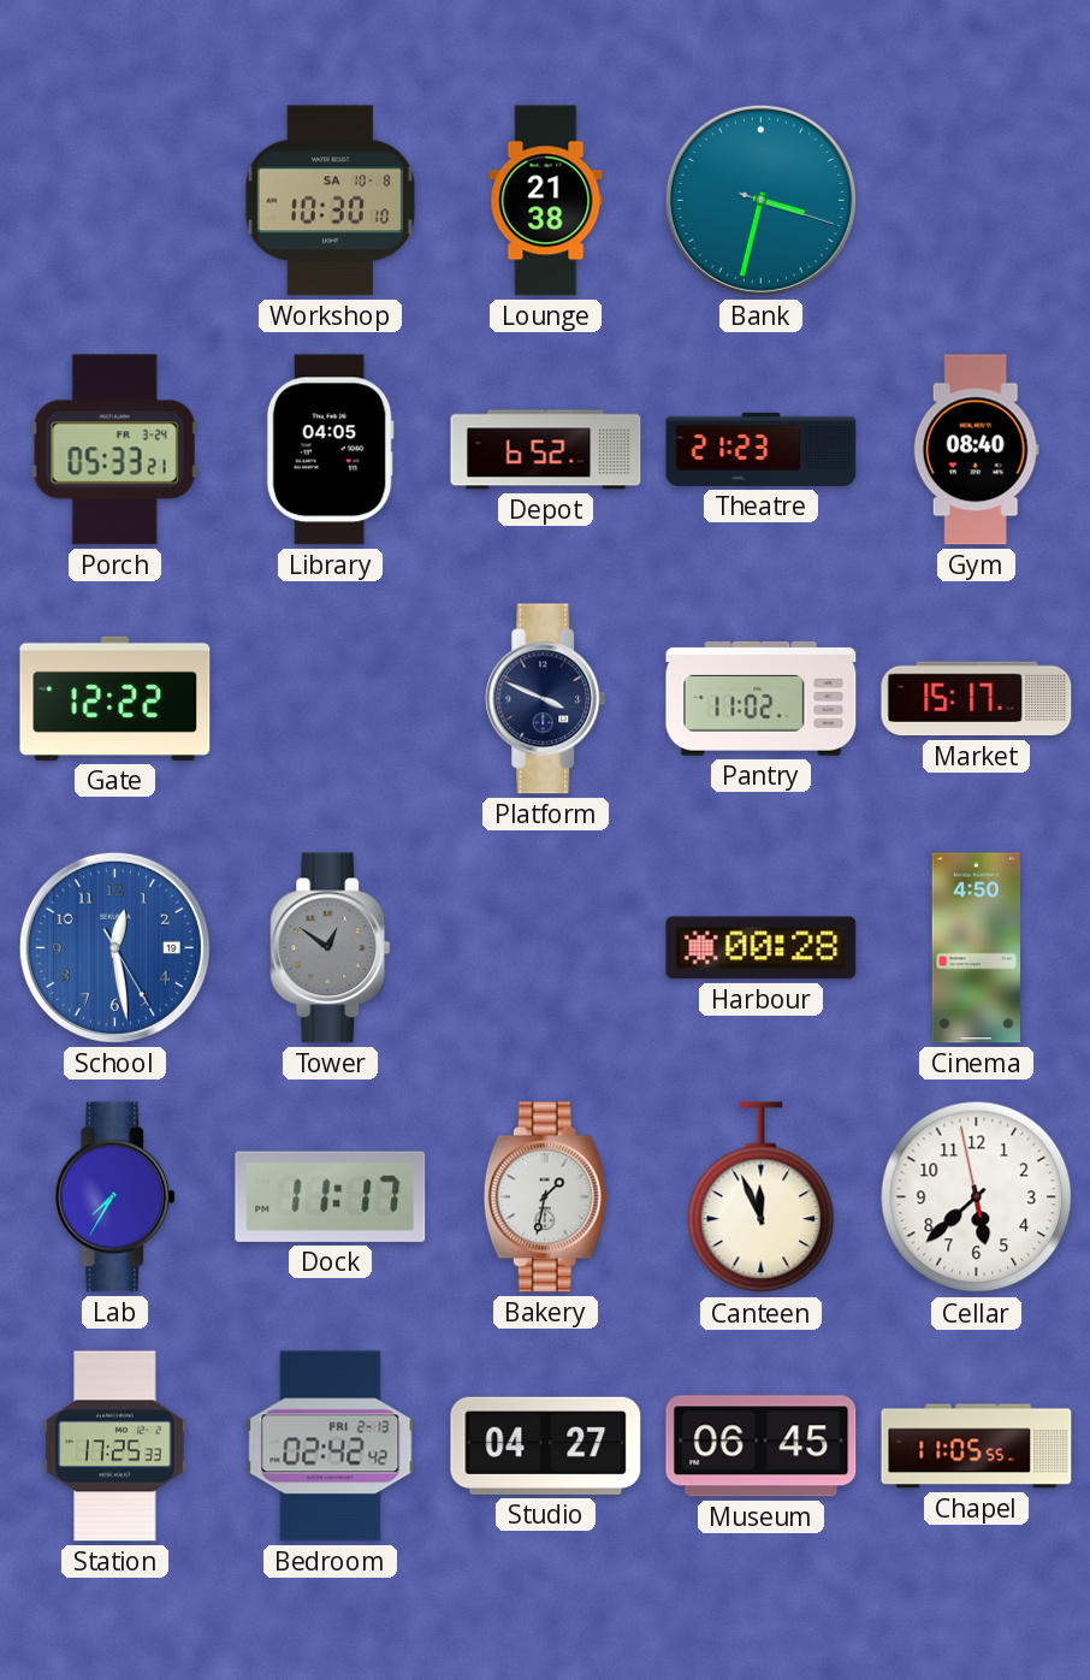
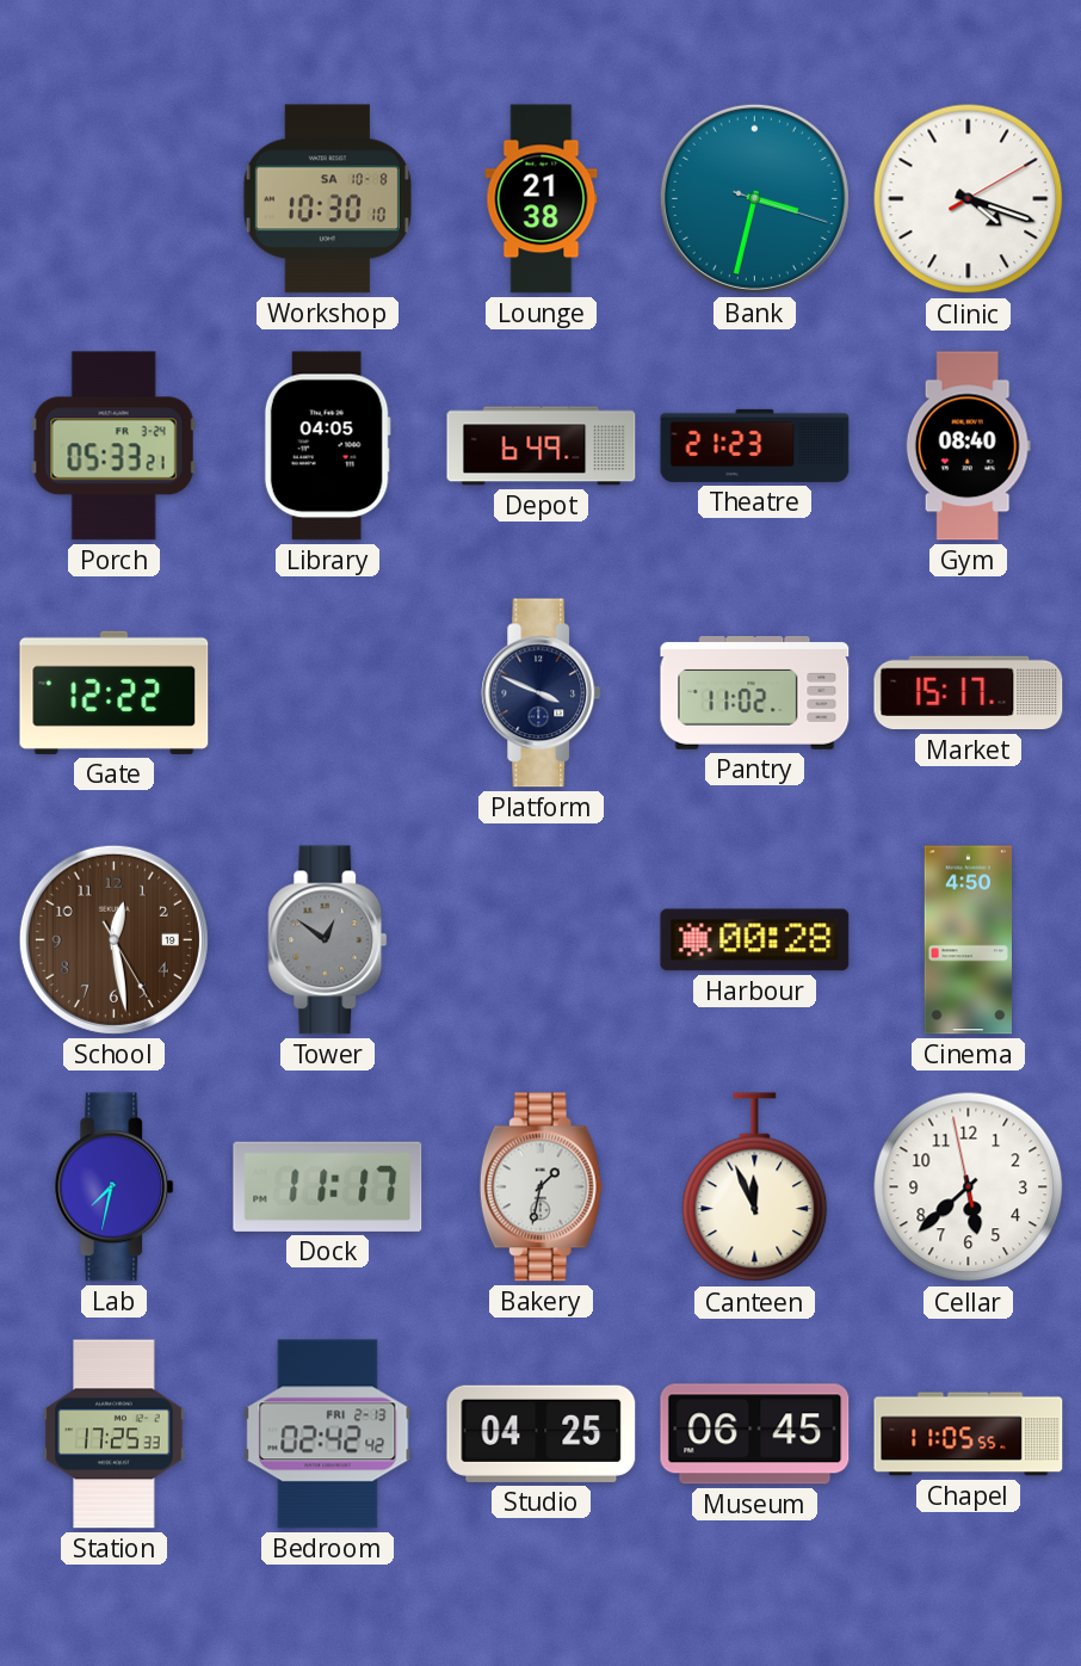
Clinic: none -> 4:18 (969, 199)
Depot: 6:52 -> 6:49 (542, 446)
School dial: blue -> brown (113, 939)
Lab: 7:35 -> 7:32 (115, 1187)
Studio: 04:27 -> 04:25 (542, 1433)
